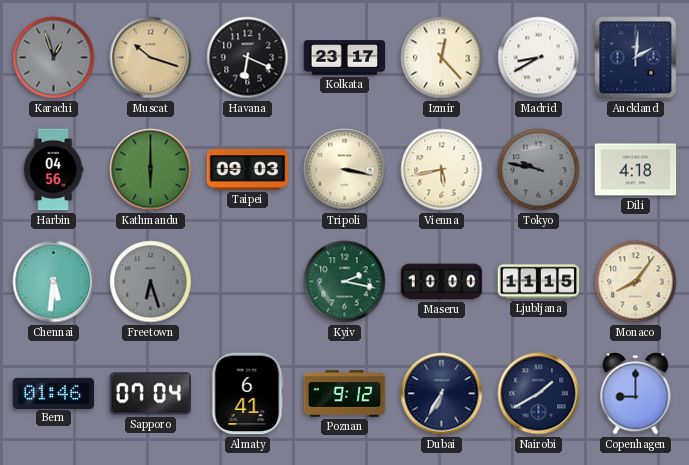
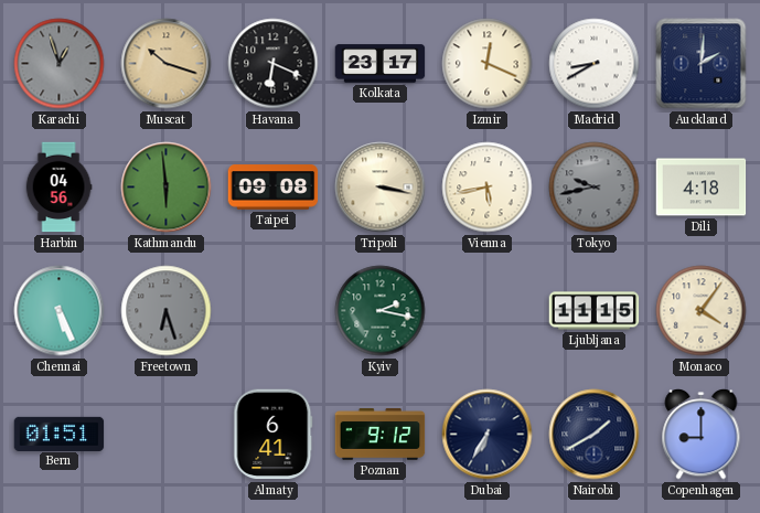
Izmir: 12:23 -> 12:19 (488, 64)
Kathmandu: 6:00 -> 5:59 (167, 188)
Taipei: 09:03 -> 09:08 (274, 188)
Tokyo: 9:47 -> 9:43 (595, 188)
Chennai: 5:31 -> 5:26 (60, 311)
Maseru: 10:00 -> none (442, 282)
Monaco: 8:06 -> 4:06 (702, 311)
Bern: 01:46 -> 01:51 (60, 434)
Sapporo: 07:04 -> none (151, 394)
